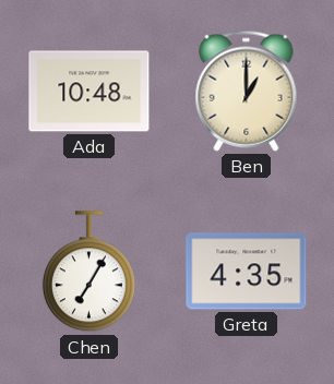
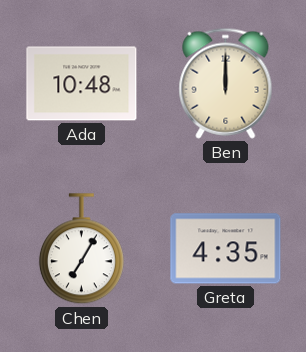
Ben: 1:00 -> 12:00 (226, 83)
